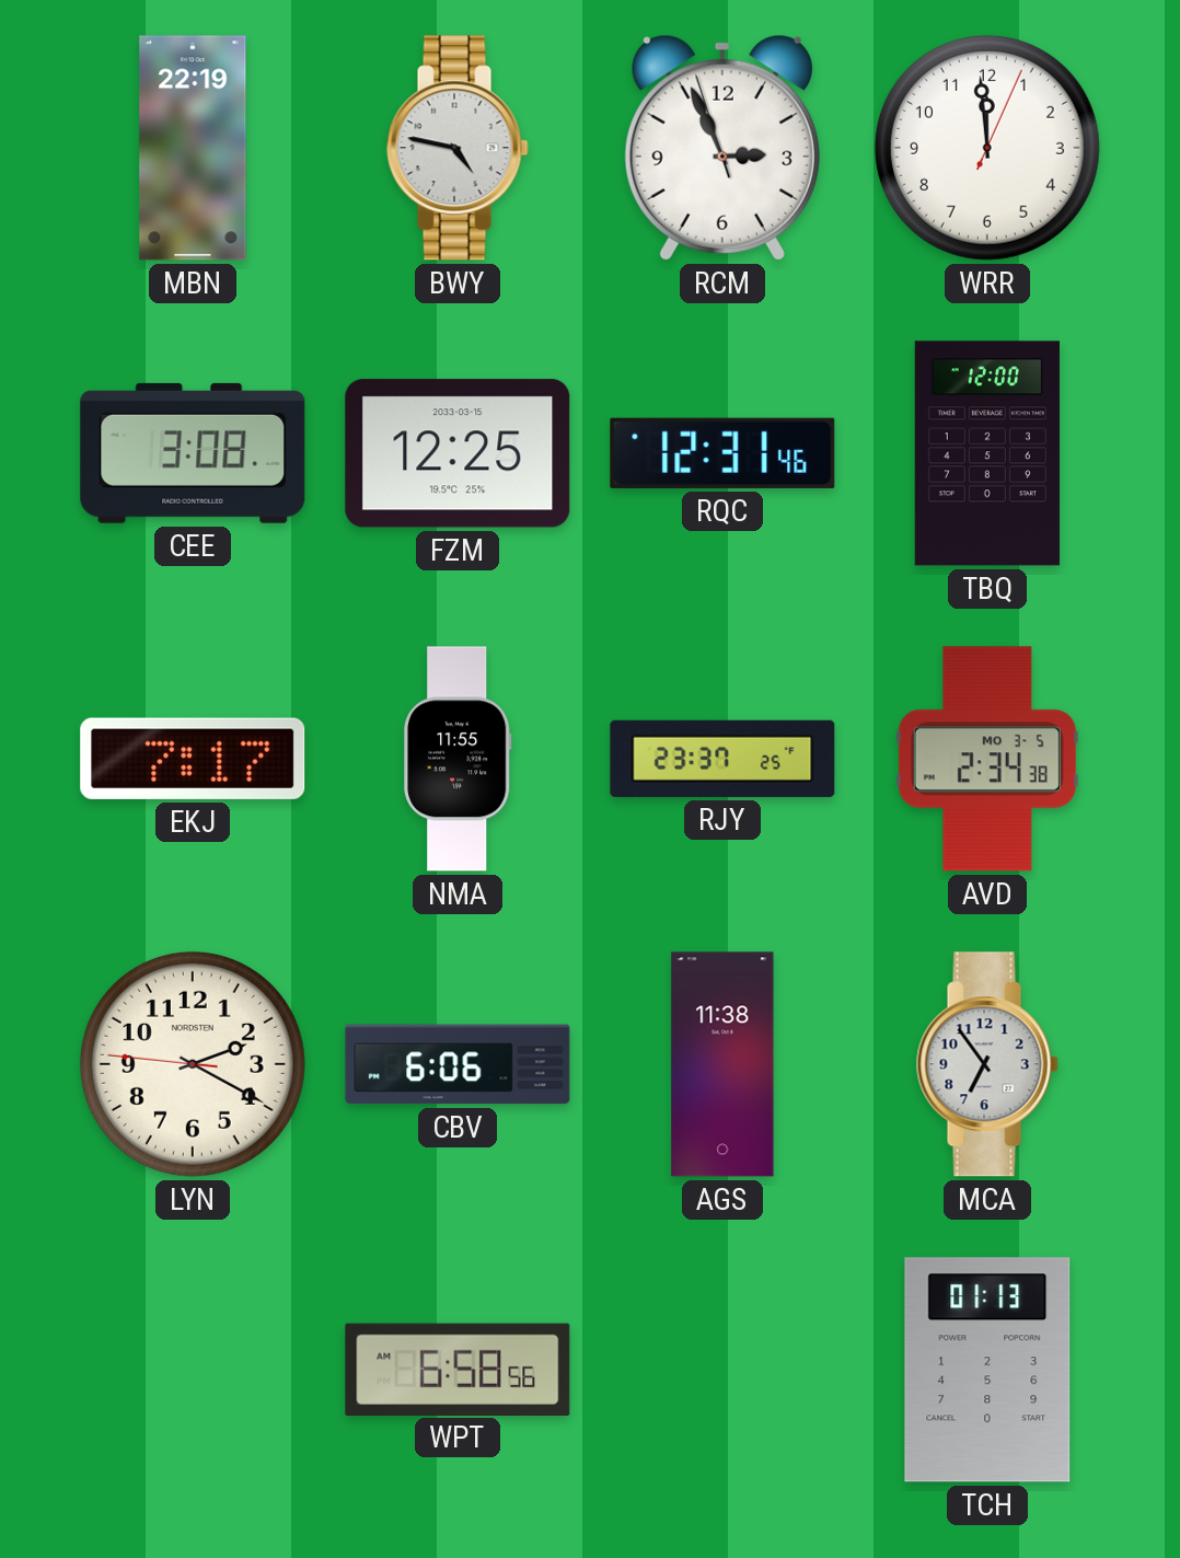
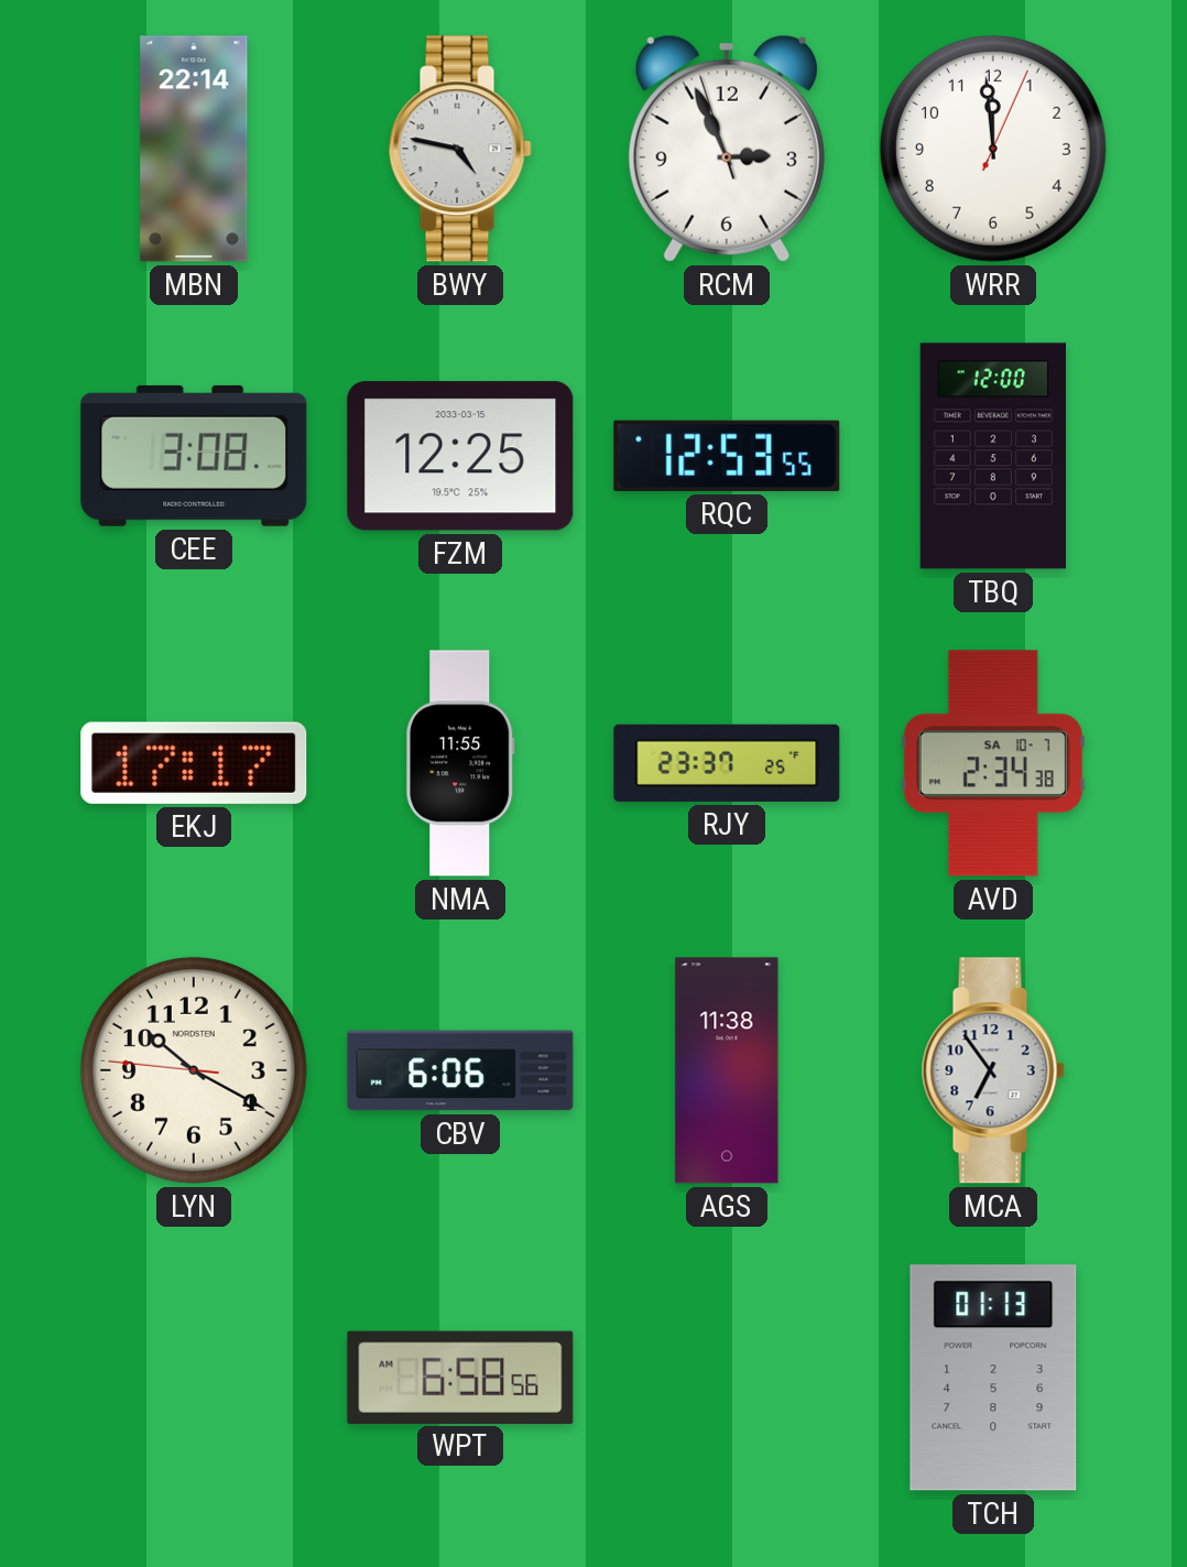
MBN: 22:19 -> 22:14 (194, 149)
RQC: 12:31 -> 12:53 (727, 456)
EKJ: 7:17 -> 17:17 (194, 763)
AVD date: MO 3-5 -> SA 10-7 (993, 763)
LYN: 2:19 -> 10:19 (194, 1070)
